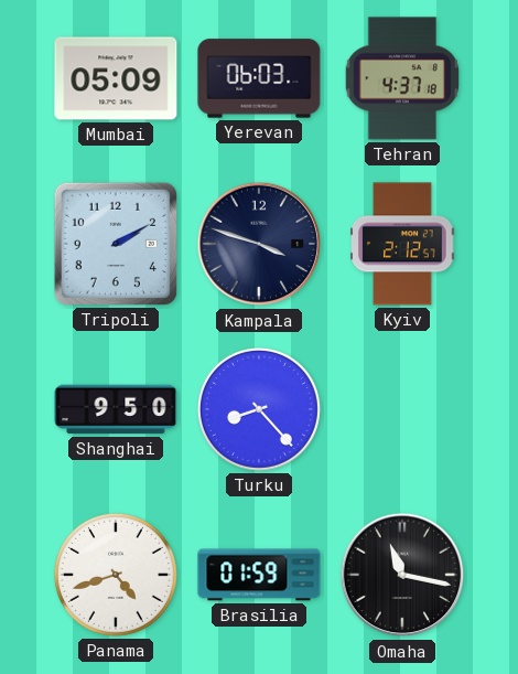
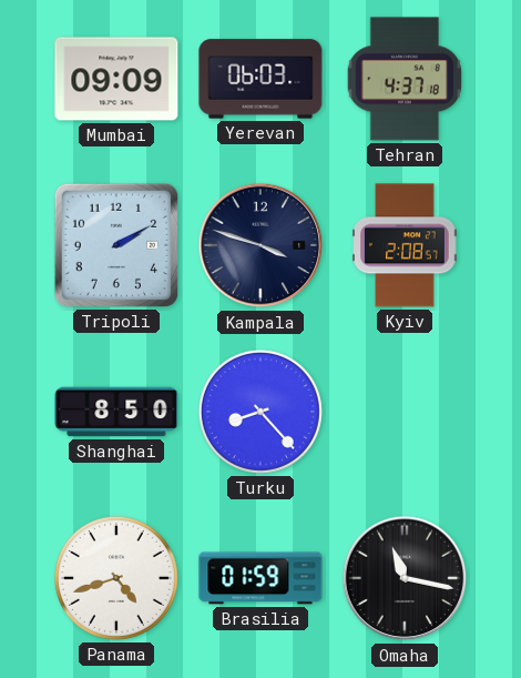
Mumbai: 05:09 -> 09:09 (116, 79)
Kyiv: 2:12 -> 2:08 (405, 245)
Shanghai: 9:50 -> 8:50 (116, 412)
